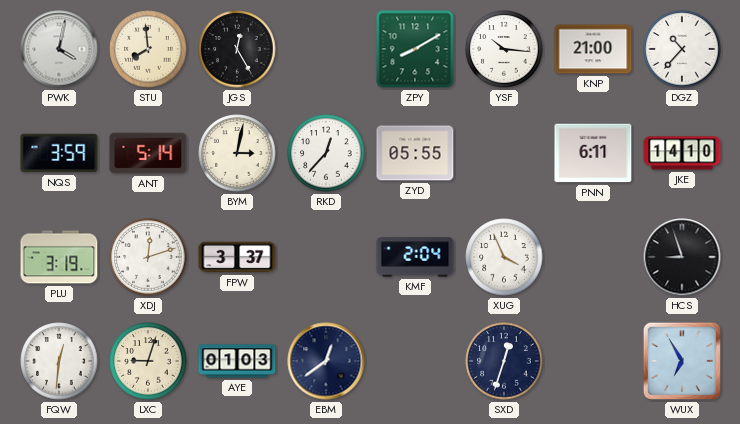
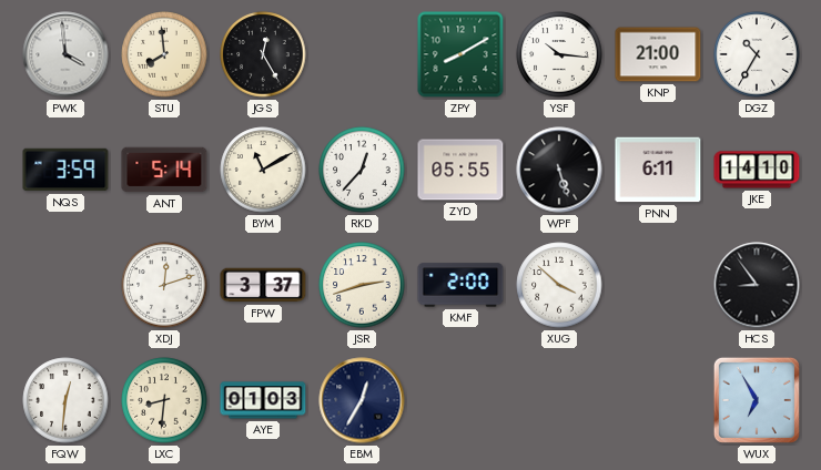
PWK: 4:02 -> 3:59 (65, 54)
DGZ: 10:37 -> 10:35 (757, 54)
BYM: 3:02 -> 11:10 (263, 170)
WPF: none -> 5:27 (559, 170)
PLU: 3:19 -> none (59, 257)
JSR: none -> 2:42 (362, 285)
KMF: 2:04 -> 2:00 (460, 285)
XUG: 3:56 -> 3:52 (559, 285)
HCS: 8:57 -> 8:54 (757, 285)
LXC: 9:03 -> 8:31 (164, 400)
EBM: 12:39 -> 12:35 (362, 400)
SXD: 12:33 -> none (504, 361)
